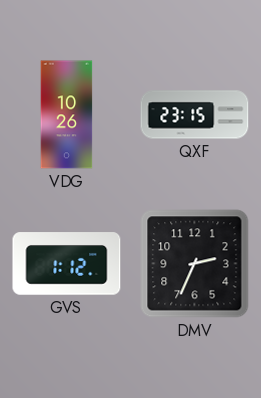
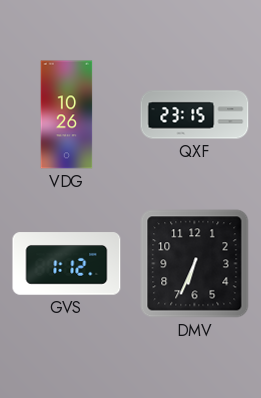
DMV: 2:34 -> 6:34 (195, 264)
